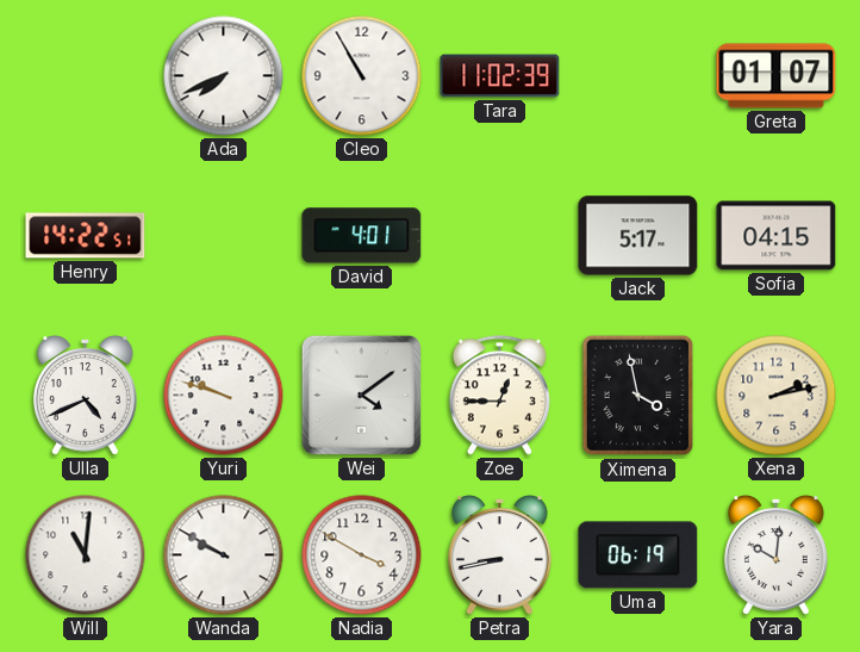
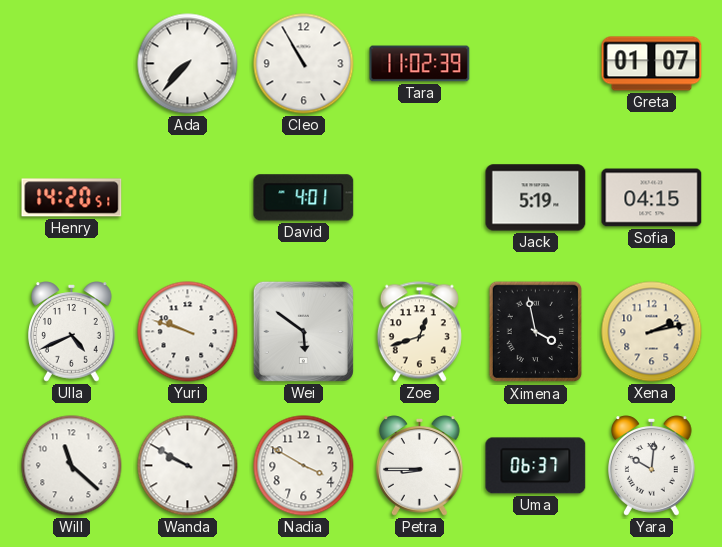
Ada: 7:41 -> 7:37 (188, 64)
Henry: 14:22 -> 14:20 (72, 198)
Jack: 5:17 -> 5:19 (536, 198)
Wei: 4:09 -> 5:51 (303, 331)
Zoe: 12:45 -> 12:42 (419, 332)
Will: 11:01 -> 11:22 (72, 466)
Petra: 8:43 -> 8:45 (420, 466)
Uma: 06:19 -> 06:37 (536, 466)
